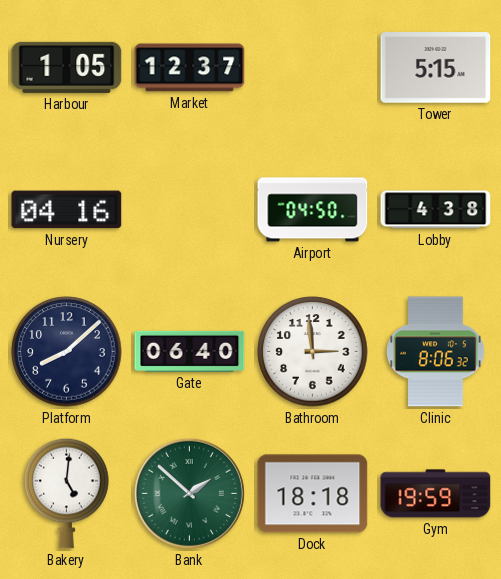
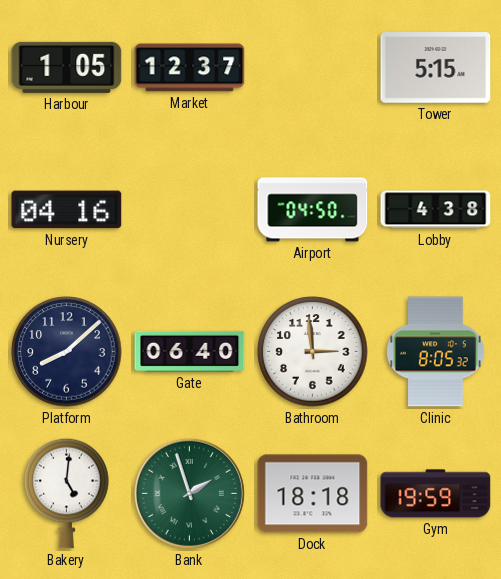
Clinic: 8:06 -> 8:05 (436, 352)
Bank: 1:52 -> 1:57 (189, 493)
